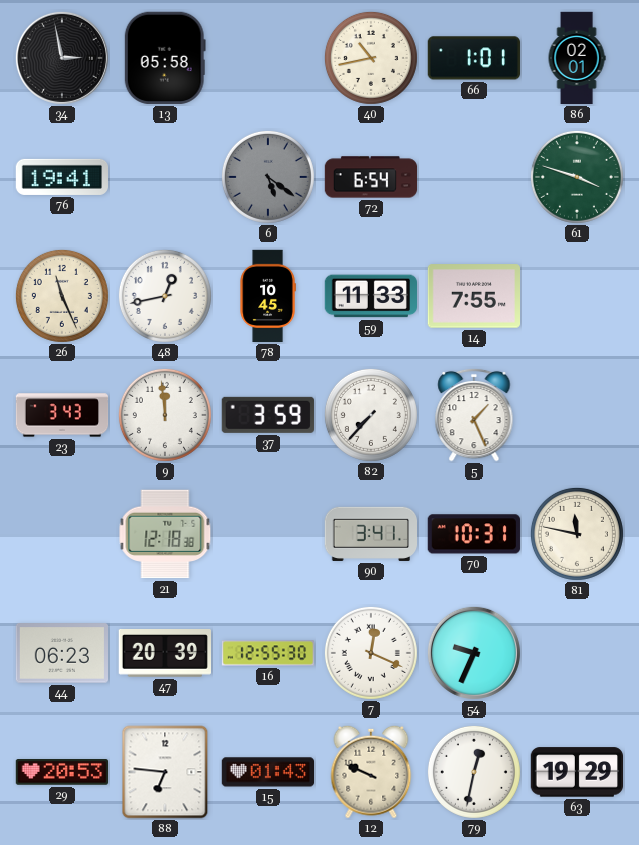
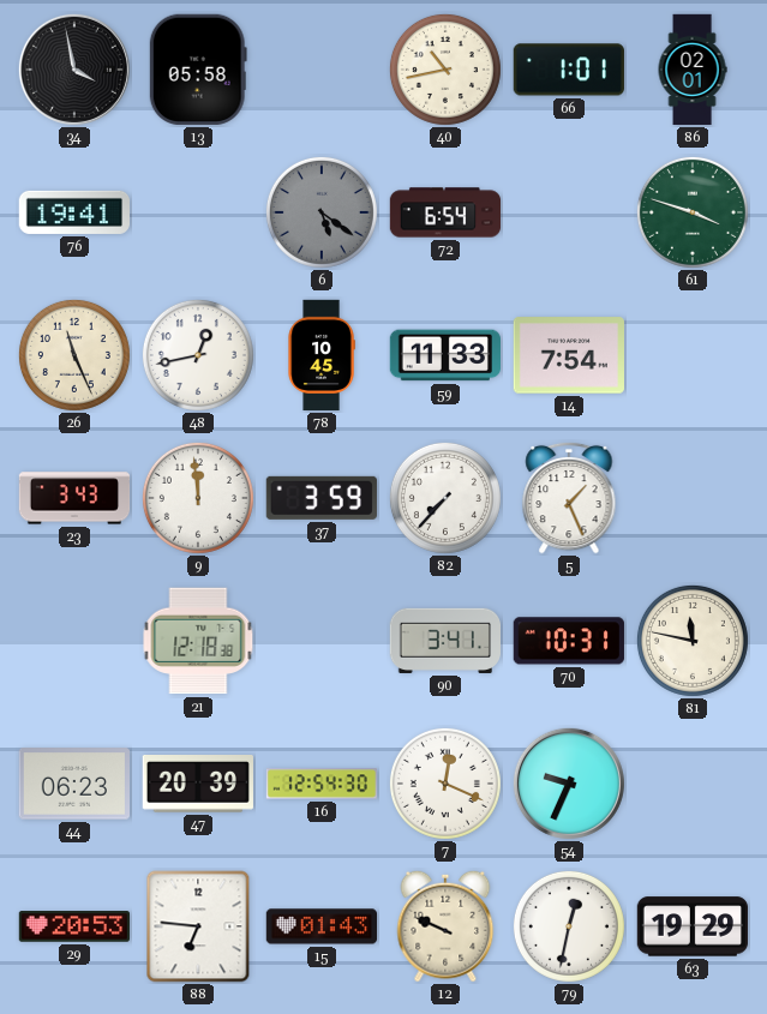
34: 2:58 -> 3:58 (74, 70)
14: 7:55 -> 7:54 (568, 355)
16: 12:55 -> 12:54 (322, 784)
